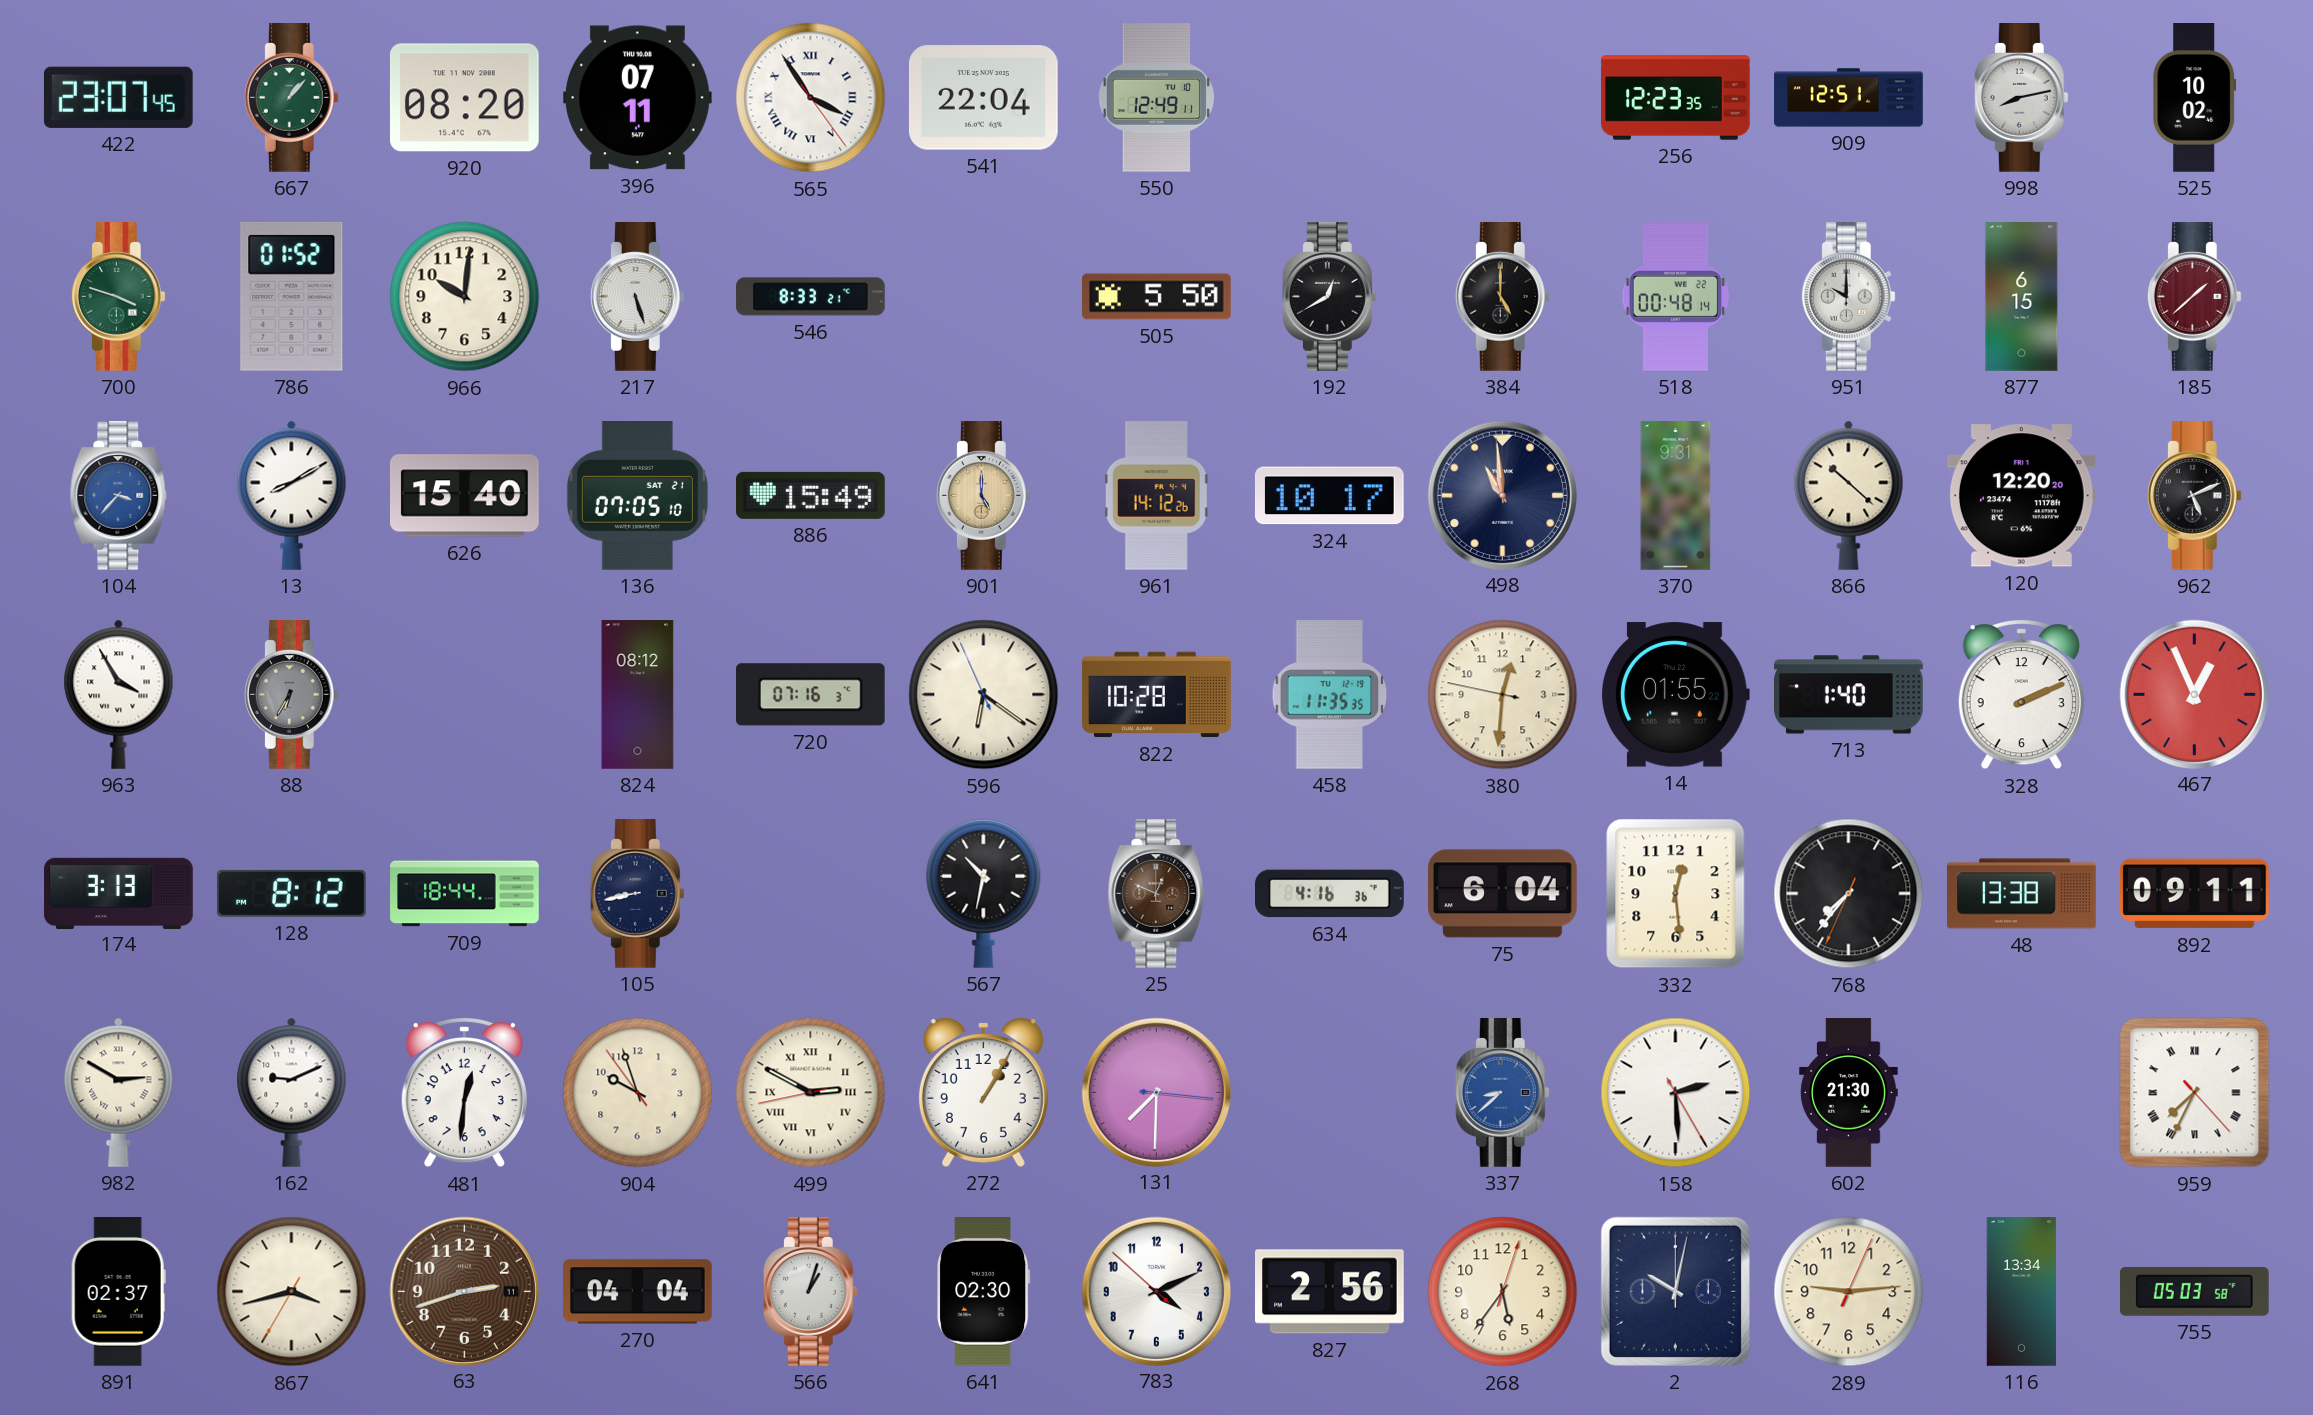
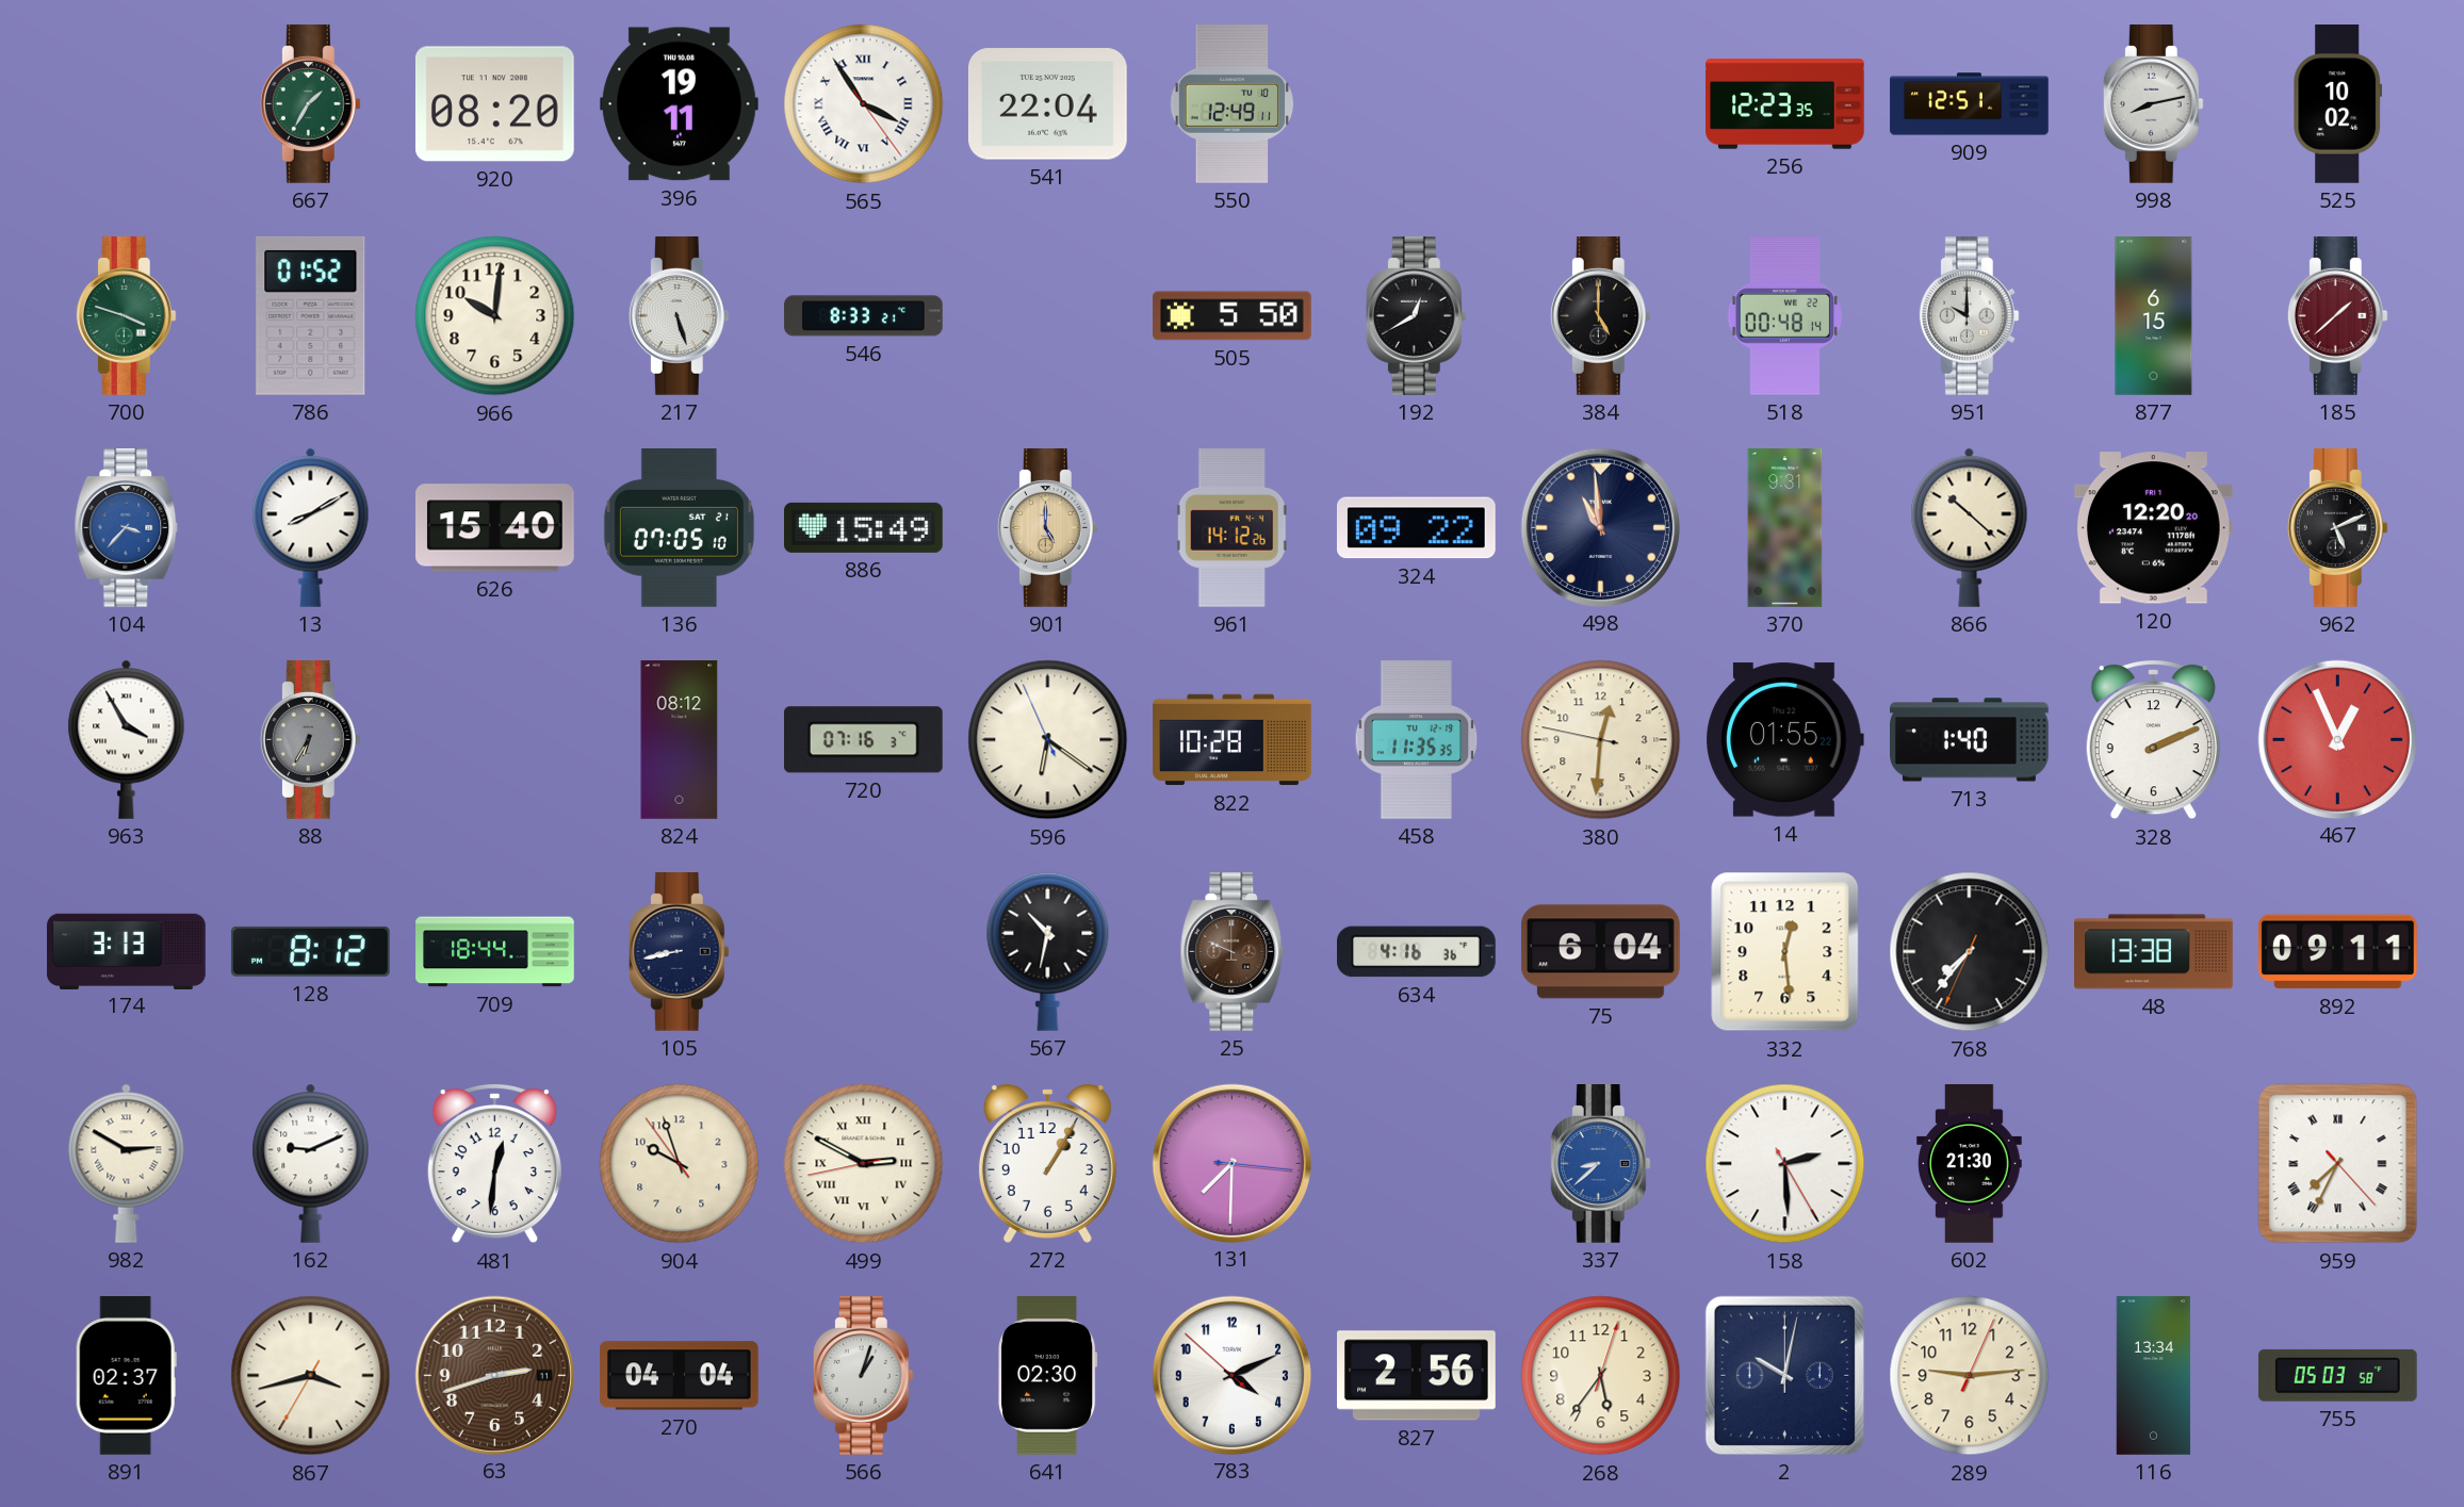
422: 23:07 -> none (118, 97)
667: 1:07 -> 1:35 (310, 104)
396: 07:11 -> 19:11 (680, 104)
324: 10:17 -> 09:22 (1416, 528)
25: 12:49 -> 9:49 (1233, 952)
